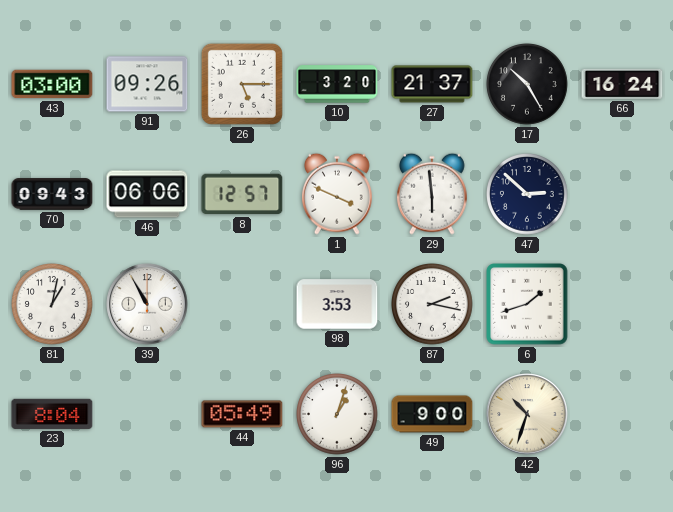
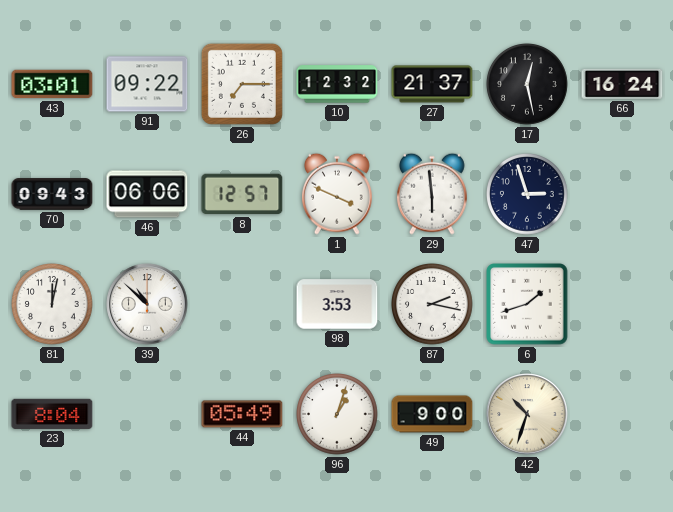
43: 03:00 -> 03:01 (52, 84)
91: 09:26 -> 09:22 (147, 84)
26: 5:15 -> 7:15 (242, 84)
10: 3:20 -> 12:32 (337, 84)
17: 10:25 -> 12:28 (528, 85)
47: 2:52 -> 2:57 (528, 195)
81: 1:02 -> 12:02 (53, 305)
39: 10:55 -> 10:52 (147, 304)
